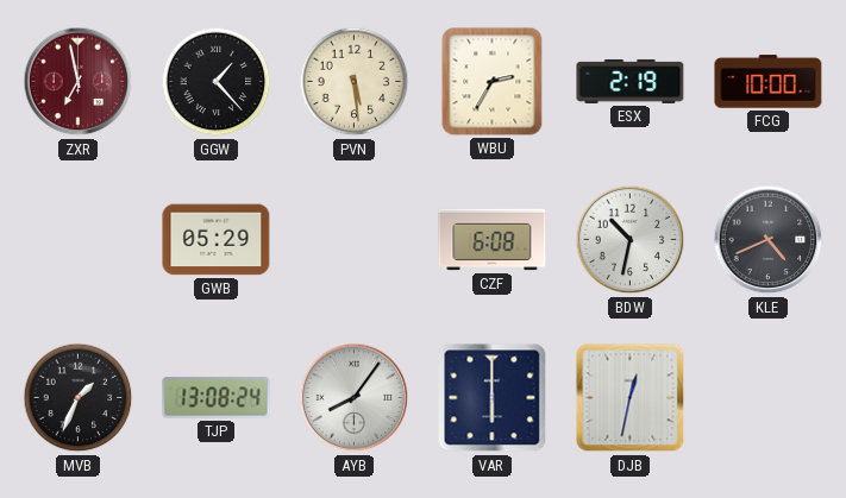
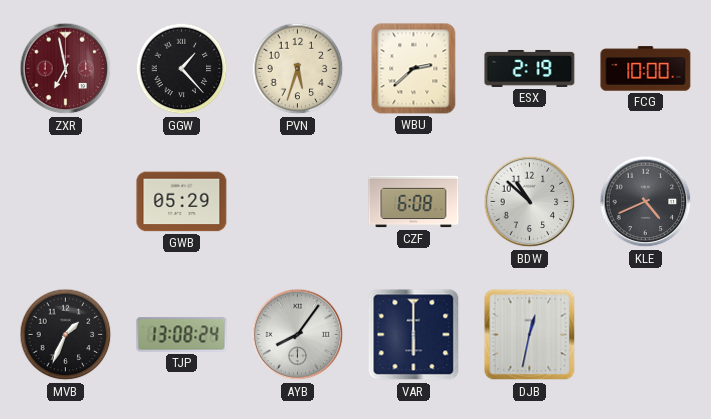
PVN: 5:29 -> 5:33 (298, 69)
WBU: 2:35 -> 2:38 (414, 69)
BDW: 10:32 -> 10:52 (530, 202)
